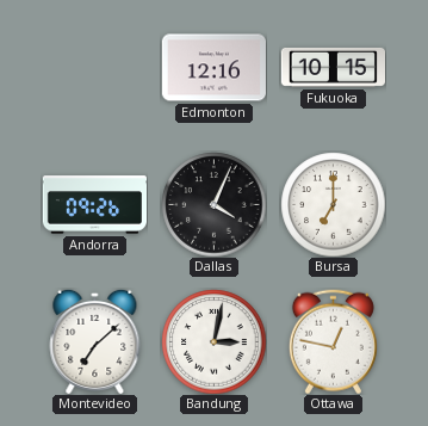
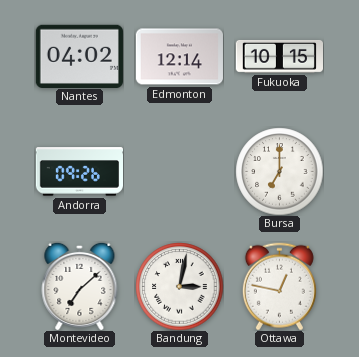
Nantes: none -> 04:02 (79, 56)
Edmonton: 12:16 -> 12:14 (179, 57)
Dallas: 4:04 -> none (213, 204)
